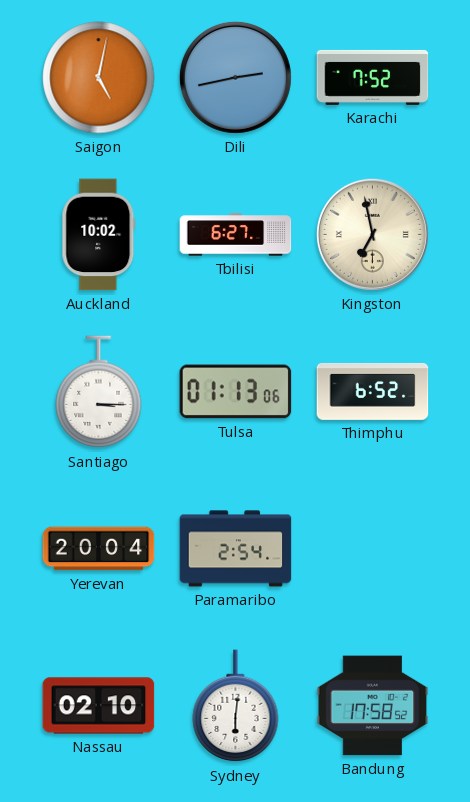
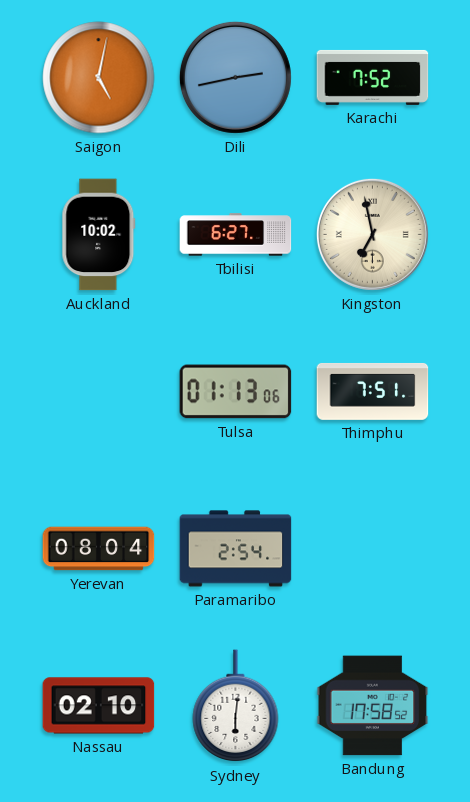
Santiago: 3:15 -> none (99, 392)
Thimphu: 6:52 -> 7:51 (373, 391)
Yerevan: 20:04 -> 08:04 (99, 549)
